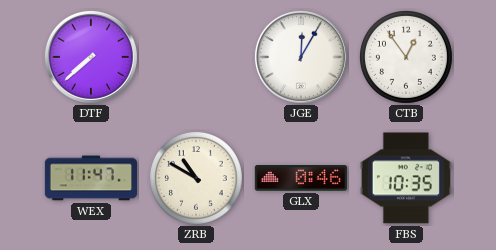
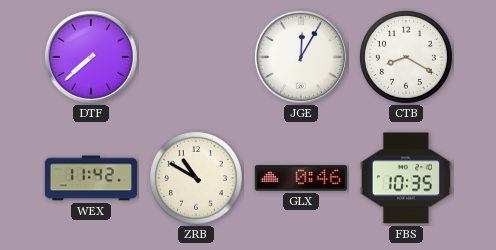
CTB: 12:54 -> 8:20 (406, 57)
WEX: 11:47 -> 11:42 (90, 178)
